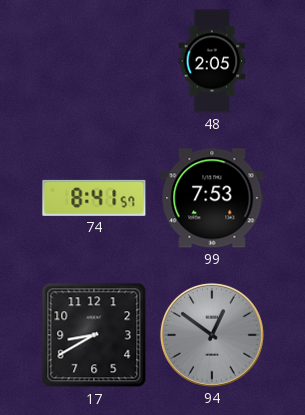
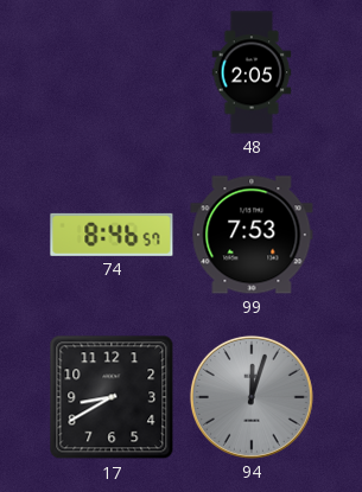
74: 8:41 -> 8:46 (112, 235)
94: 12:51 -> 12:03 (252, 397)
